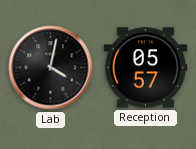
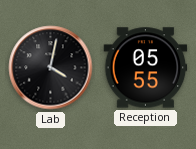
Reception: 05:57 -> 05:55 (146, 68)
